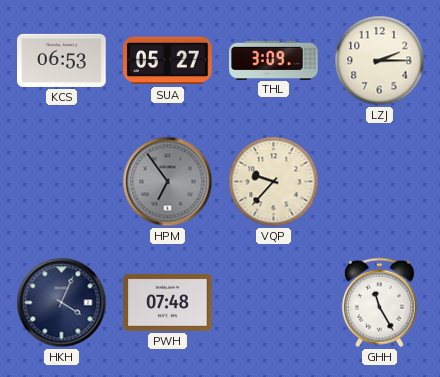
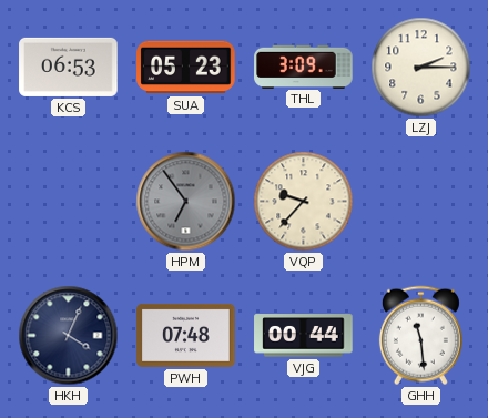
SUA: 05:27 -> 05:23 (186, 68)
VJG: none -> 00:44 (304, 336)
GHH: 11:25 -> 11:29 (420, 336)
